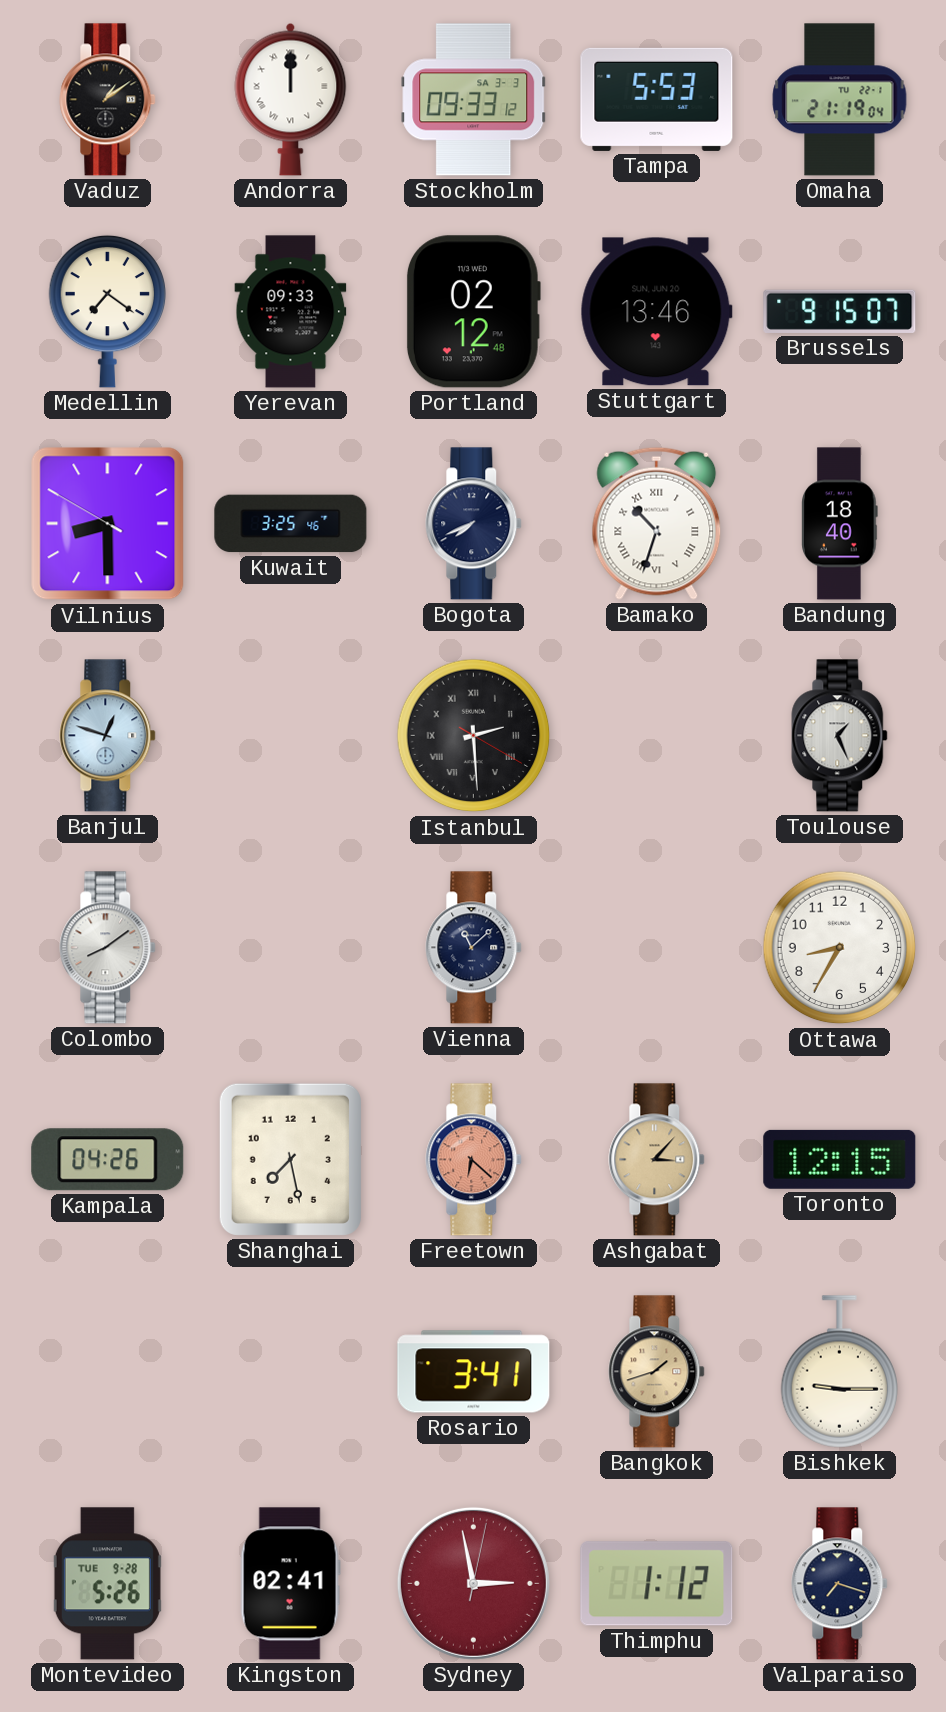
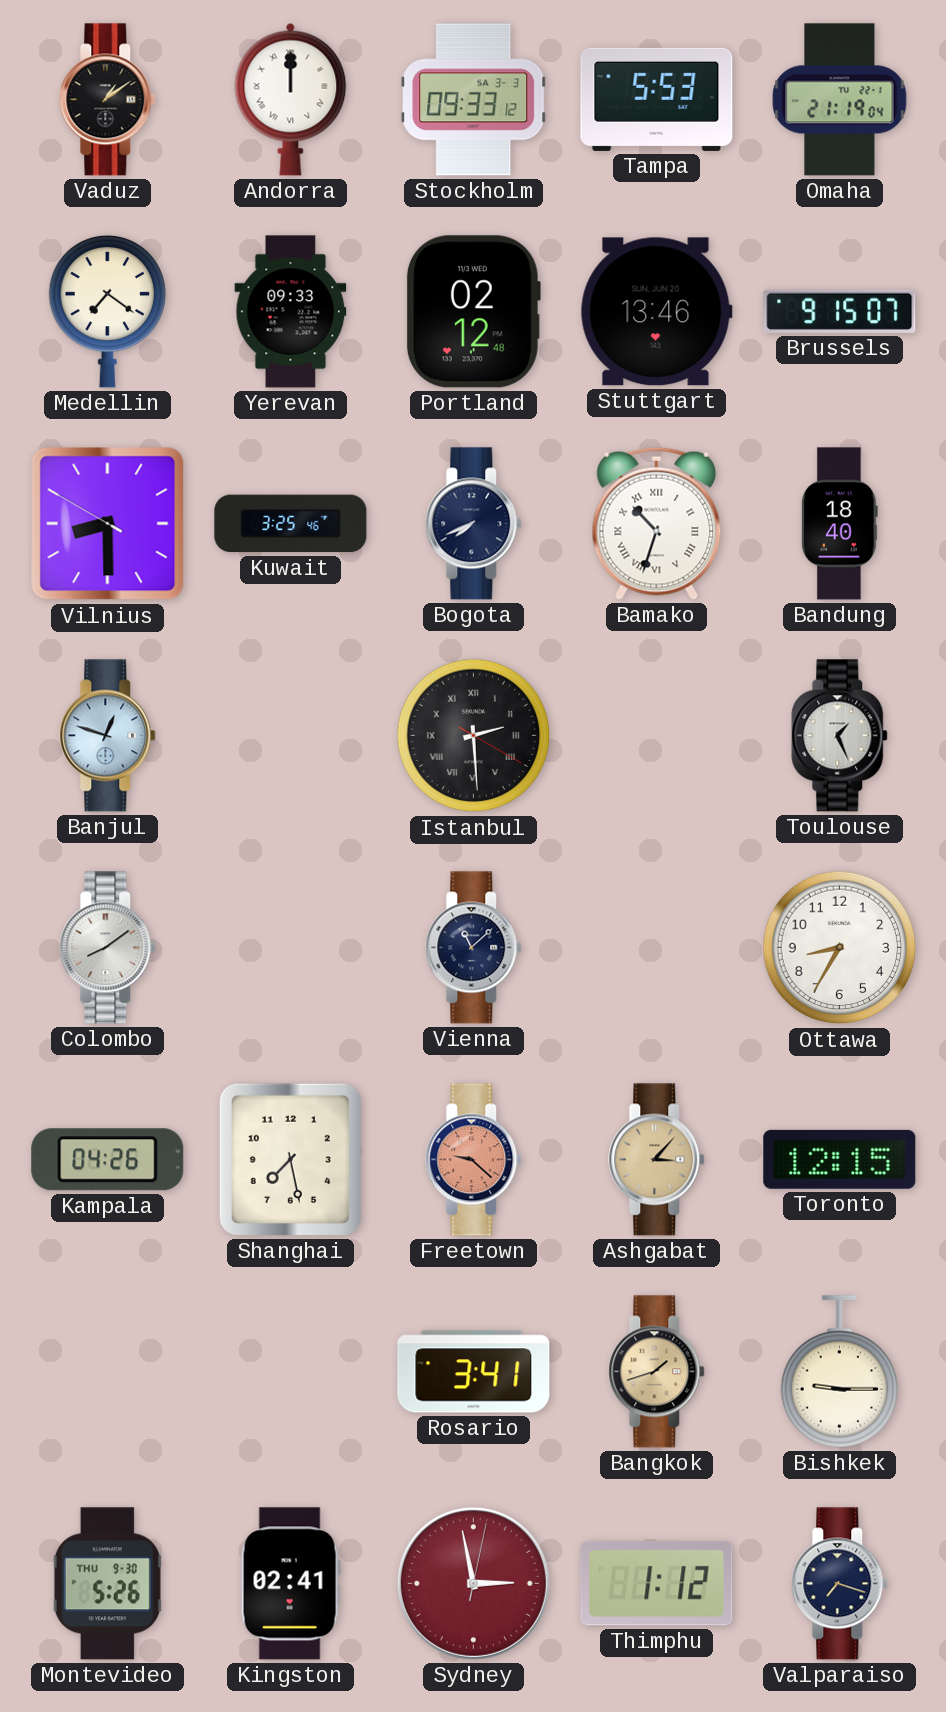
Freetown: 6:22 -> 9:22 (474, 1160)
Montevideo date: TUE 9-28 -> THU 9-30 (107, 1584)
